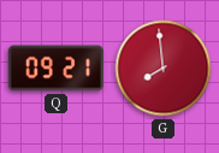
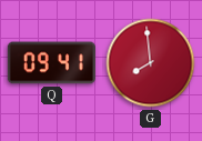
Q: 09:21 -> 09:41 (51, 63)
